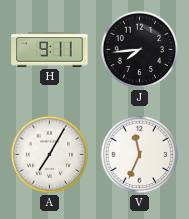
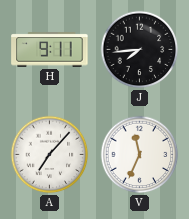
A: 7:05 -> 7:07 (50, 155)
